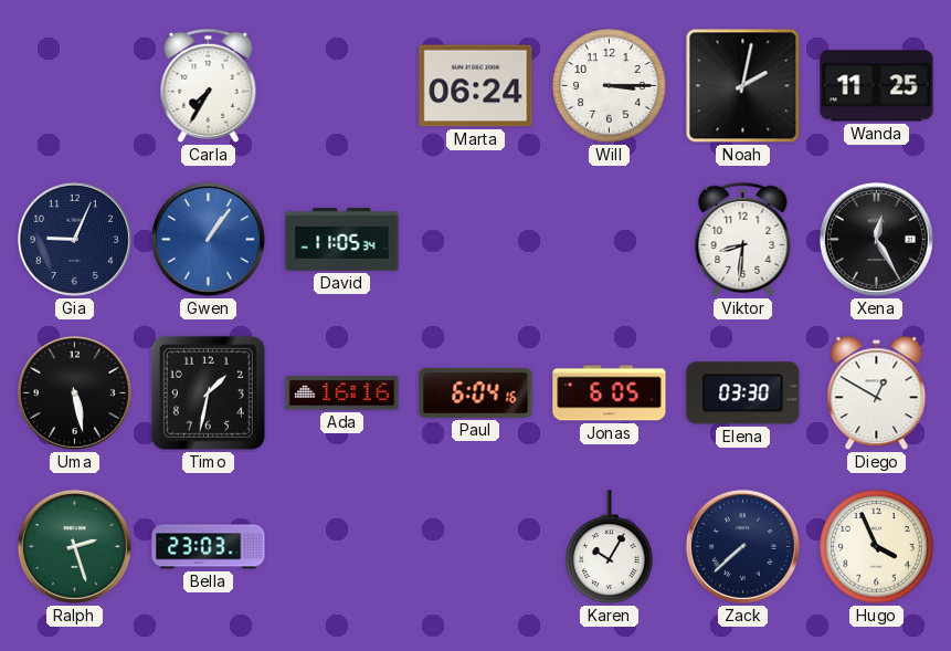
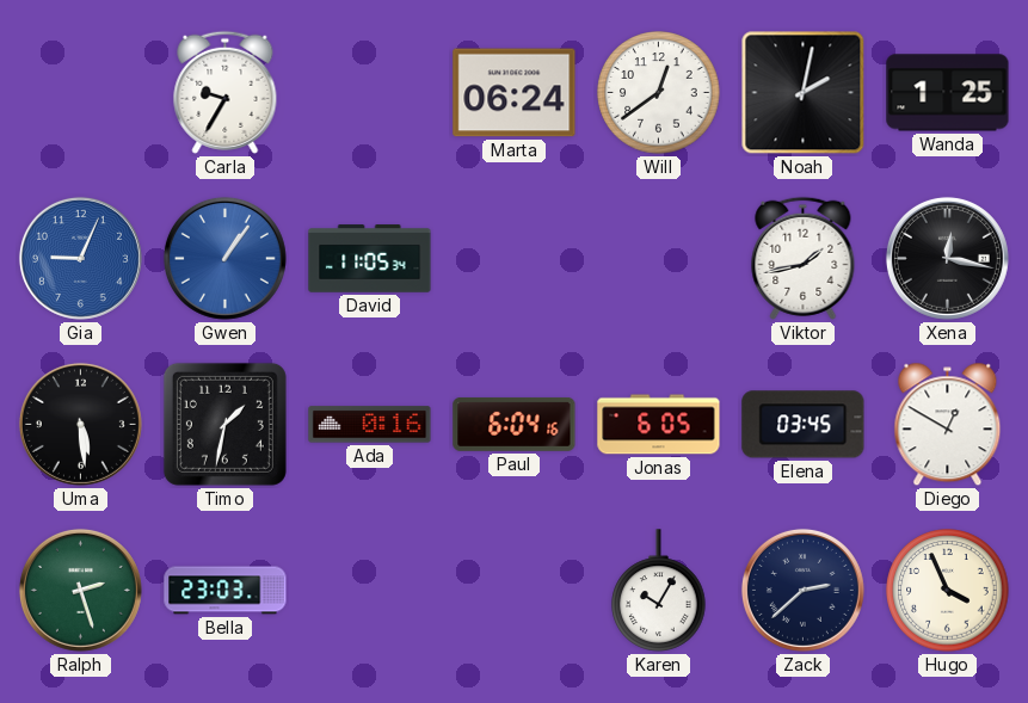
Carla: 7:35 -> 9:35 (226, 92)
Will: 3:15 -> 12:39 (659, 93)
Wanda: 11:25 -> 1:25 (948, 93)
Gia dial: navy -> blue (80, 258)
Viktor: 8:31 -> 1:43 (804, 258)
Xena: 12:25 -> 12:17 (947, 258)
Uma: 5:28 -> 5:29 (80, 424)
Ada: 16:16 -> 0:16 (370, 425)
Elena: 03:30 -> 03:45 (804, 425)
Zack: 7:38 -> 2:38 (802, 590)
